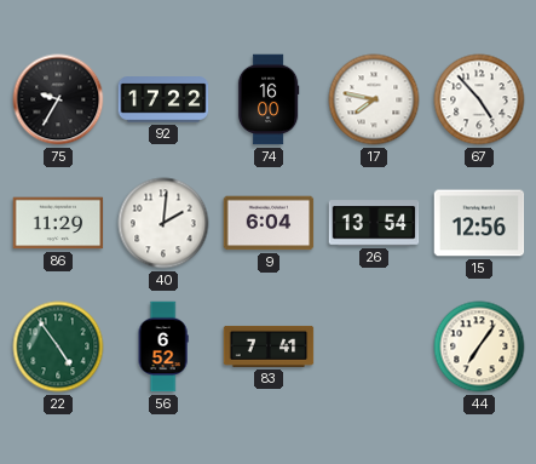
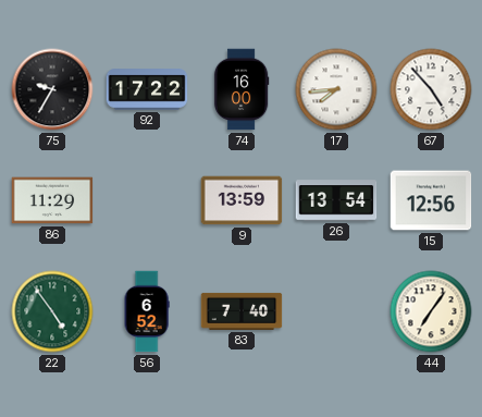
17: 7:47 -> 7:44 (336, 89)
40: 2:01 -> none (163, 223)
9: 6:04 -> 13:59 (242, 200)
83: 7:41 -> 7:40 (242, 311)
